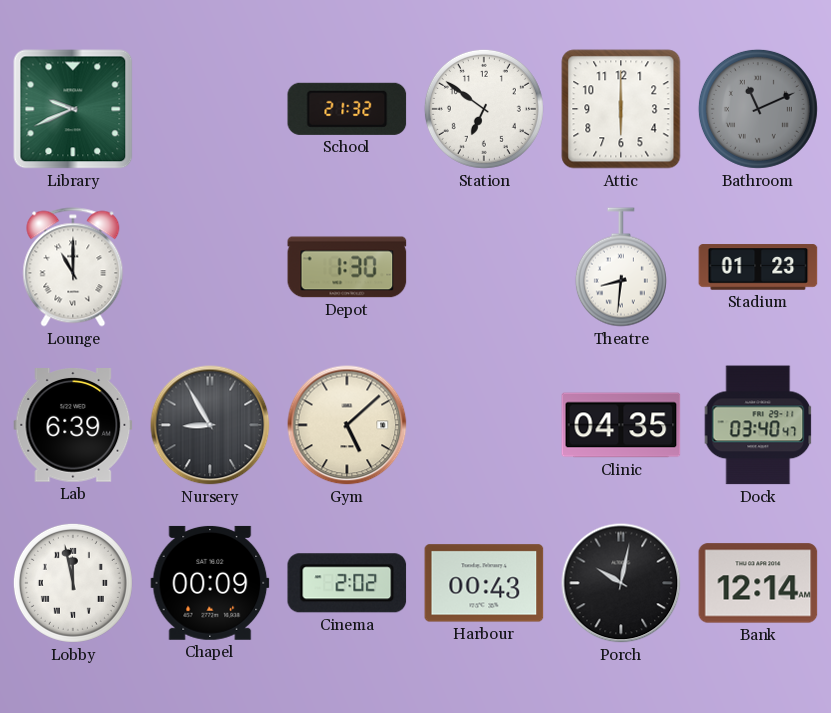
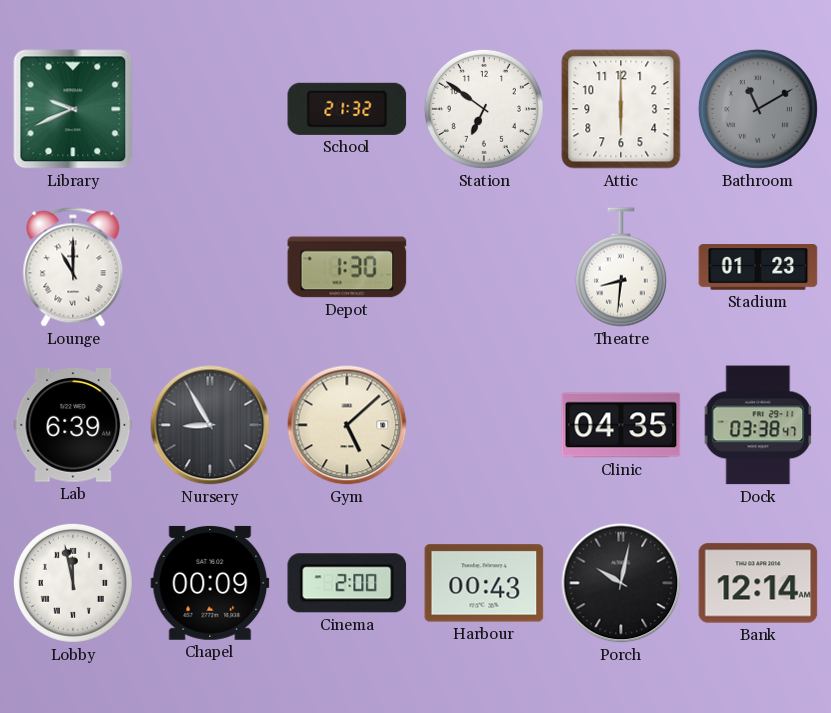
Bathroom: 11:11 -> 11:10 (758, 109)
Dock: 03:40 -> 03:38 (758, 425)
Cinema: 2:02 -> 2:00 (347, 583)
